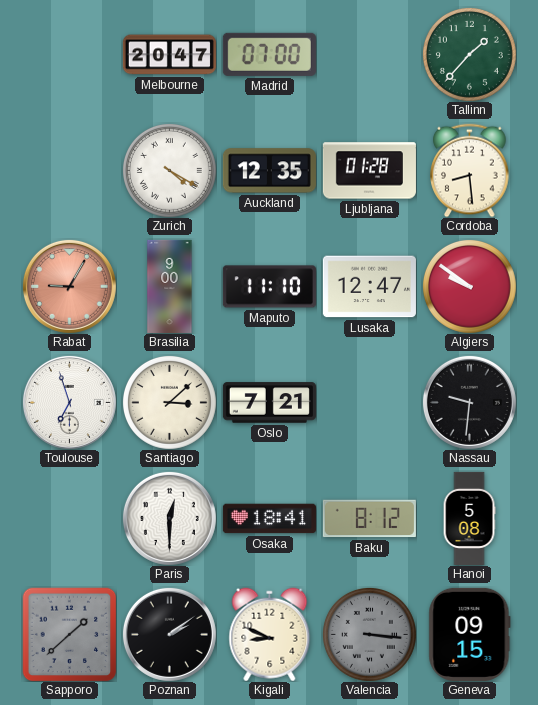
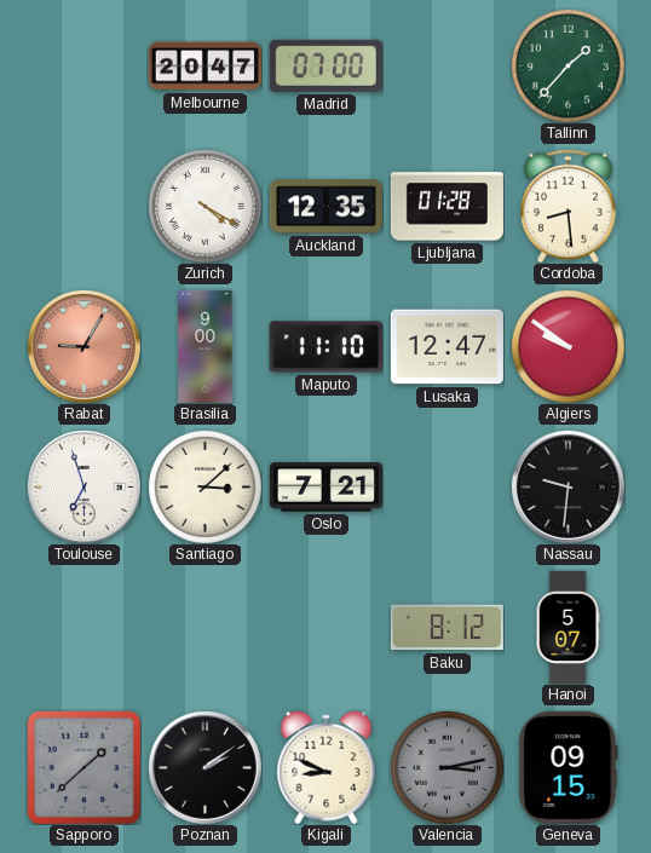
Paris: 12:30 -> none (169, 518)
Osaka: 18:41 -> none (269, 519)
Hanoi: 5:08 -> 5:07 (568, 627)
Valencia: 3:16 -> 3:13 (447, 767)
